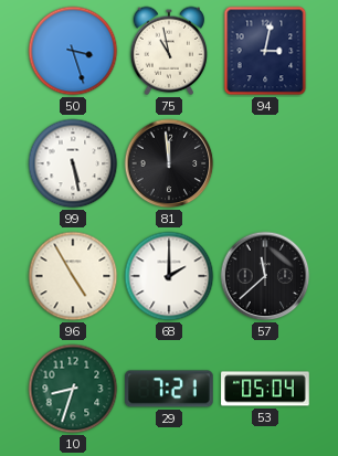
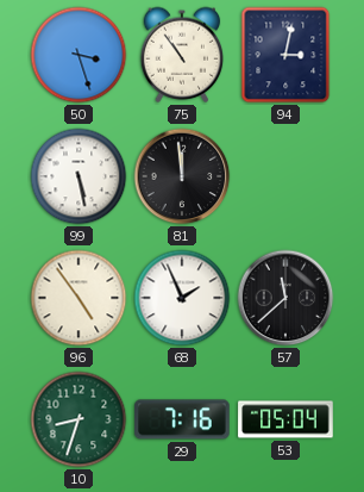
75: 10:58 -> 10:54 (182, 55)
96: 4:55 -> 4:54 (79, 298)
68: 2:00 -> 1:56 (182, 298)
29: 7:21 -> 7:16 (182, 419)
